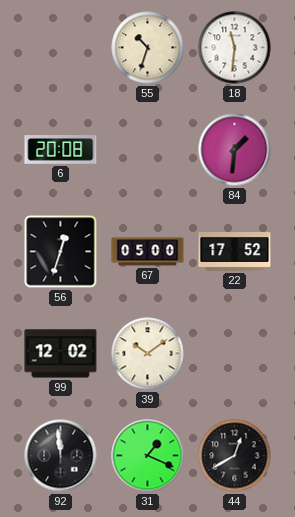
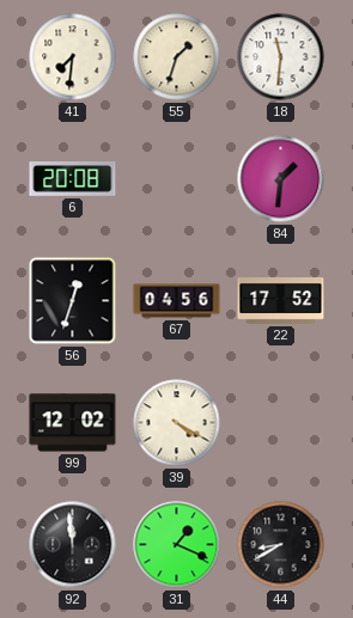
41: none -> 7:31 (73, 57)
55: 10:33 -> 1:33 (177, 57)
67: 05:00 -> 04:56 (177, 301)
39: 10:09 -> 4:20 (177, 423)
44: 12:40 -> 8:40 (281, 545)
